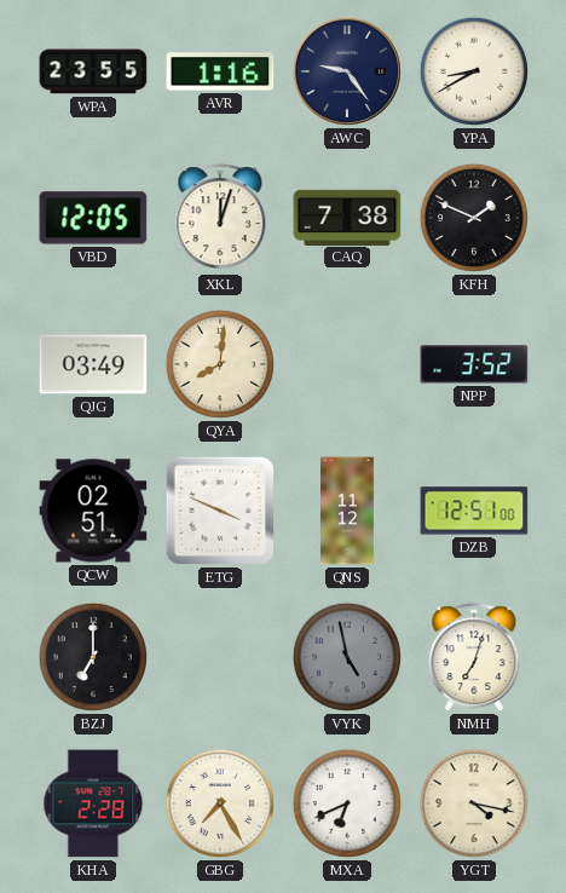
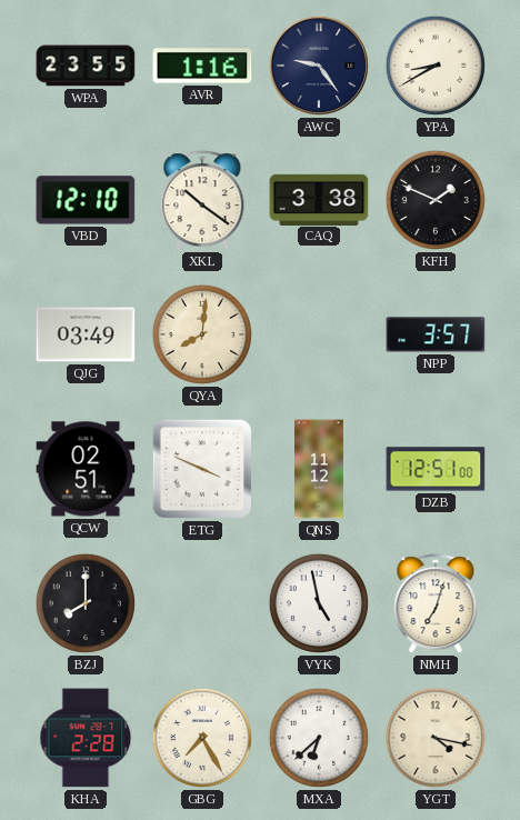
VBD: 12:05 -> 12:10 (86, 200)
XKL: 12:03 -> 10:21 (202, 201)
CAQ: 7:38 -> 3:38 (319, 199)
NPP: 3:52 -> 3:57 (436, 334)
BZJ: 7:00 -> 8:00 (86, 603)
VYK dial: grey -> white (319, 603)
MXA: 6:41 -> 6:38 (319, 738)
